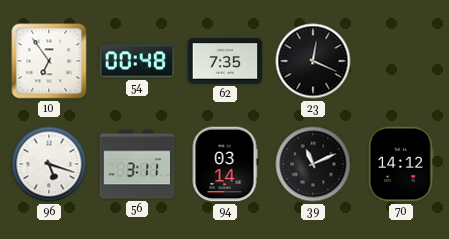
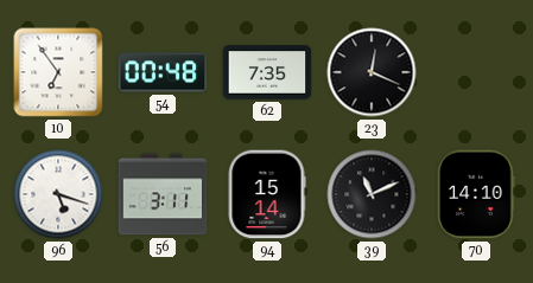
94: 03:14 -> 15:14 (267, 194)
70: 14:12 -> 14:10 (476, 194)
